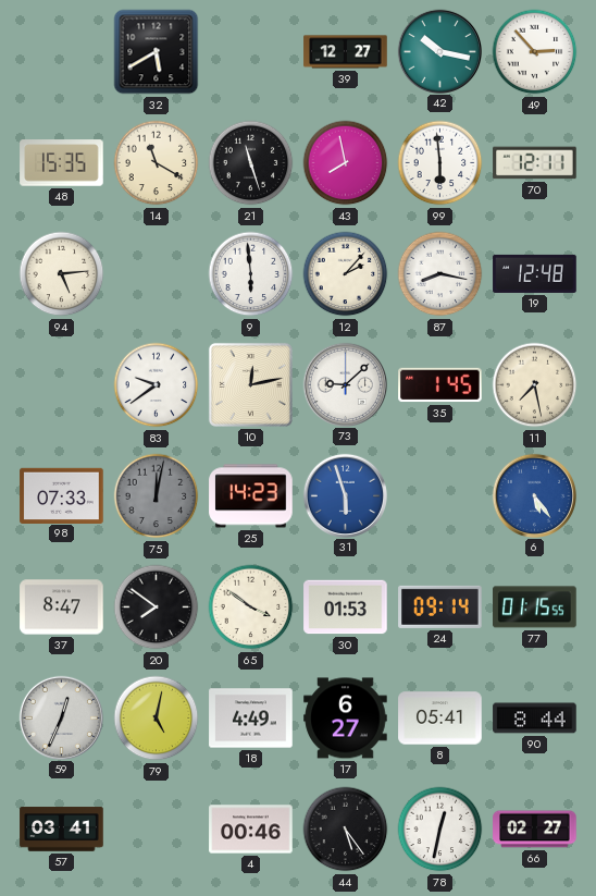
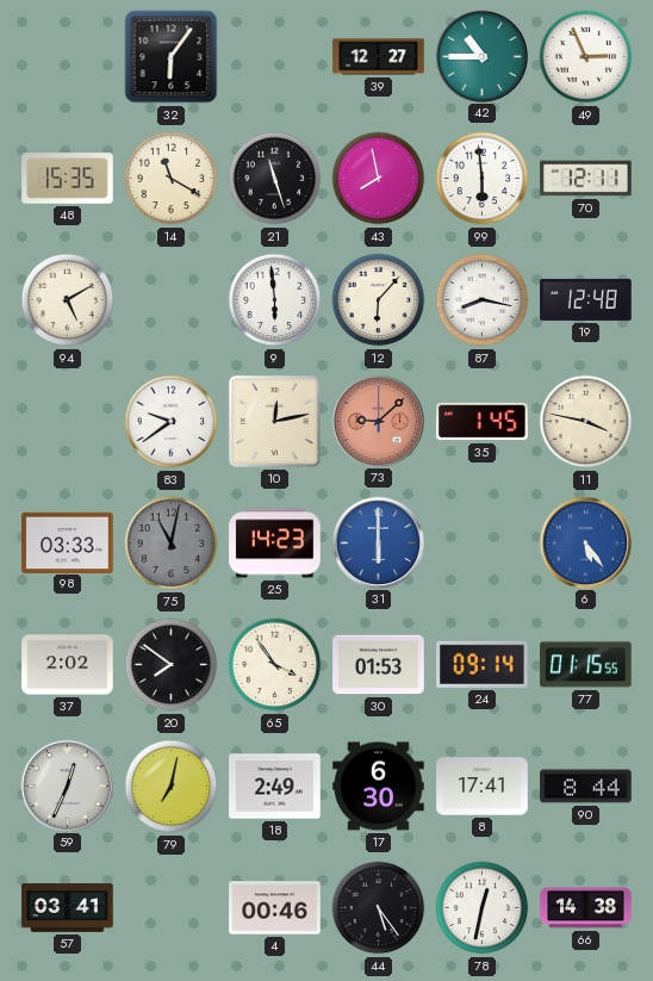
32: 5:40 -> 6:06 (172, 57)
42: 10:17 -> 10:45 (481, 56)
49: 2:53 -> 2:56 (586, 57)
94: 5:14 -> 5:10 (68, 300)
12: 2:07 -> 6:07 (379, 300)
73 dial: white -> salmon (378, 421)
11: 7:28 -> 3:47 (586, 422)
98: 07:33 -> 03:33 (68, 542)
75: 12:02 -> 11:02 (172, 544)
31: 5:57 -> 6:00 (378, 542)
37: 8:47 -> 2:02 (68, 665)
65: 3:51 -> 3:54 (275, 665)
79: 5:02 -> 7:02 (172, 787)
18: 4:49 -> 2:49 (275, 787)
17: 6:27 -> 6:30 (379, 787)
8: 05:41 -> 17:41 (483, 787)
66: 02:27 -> 14:38 (586, 908)
